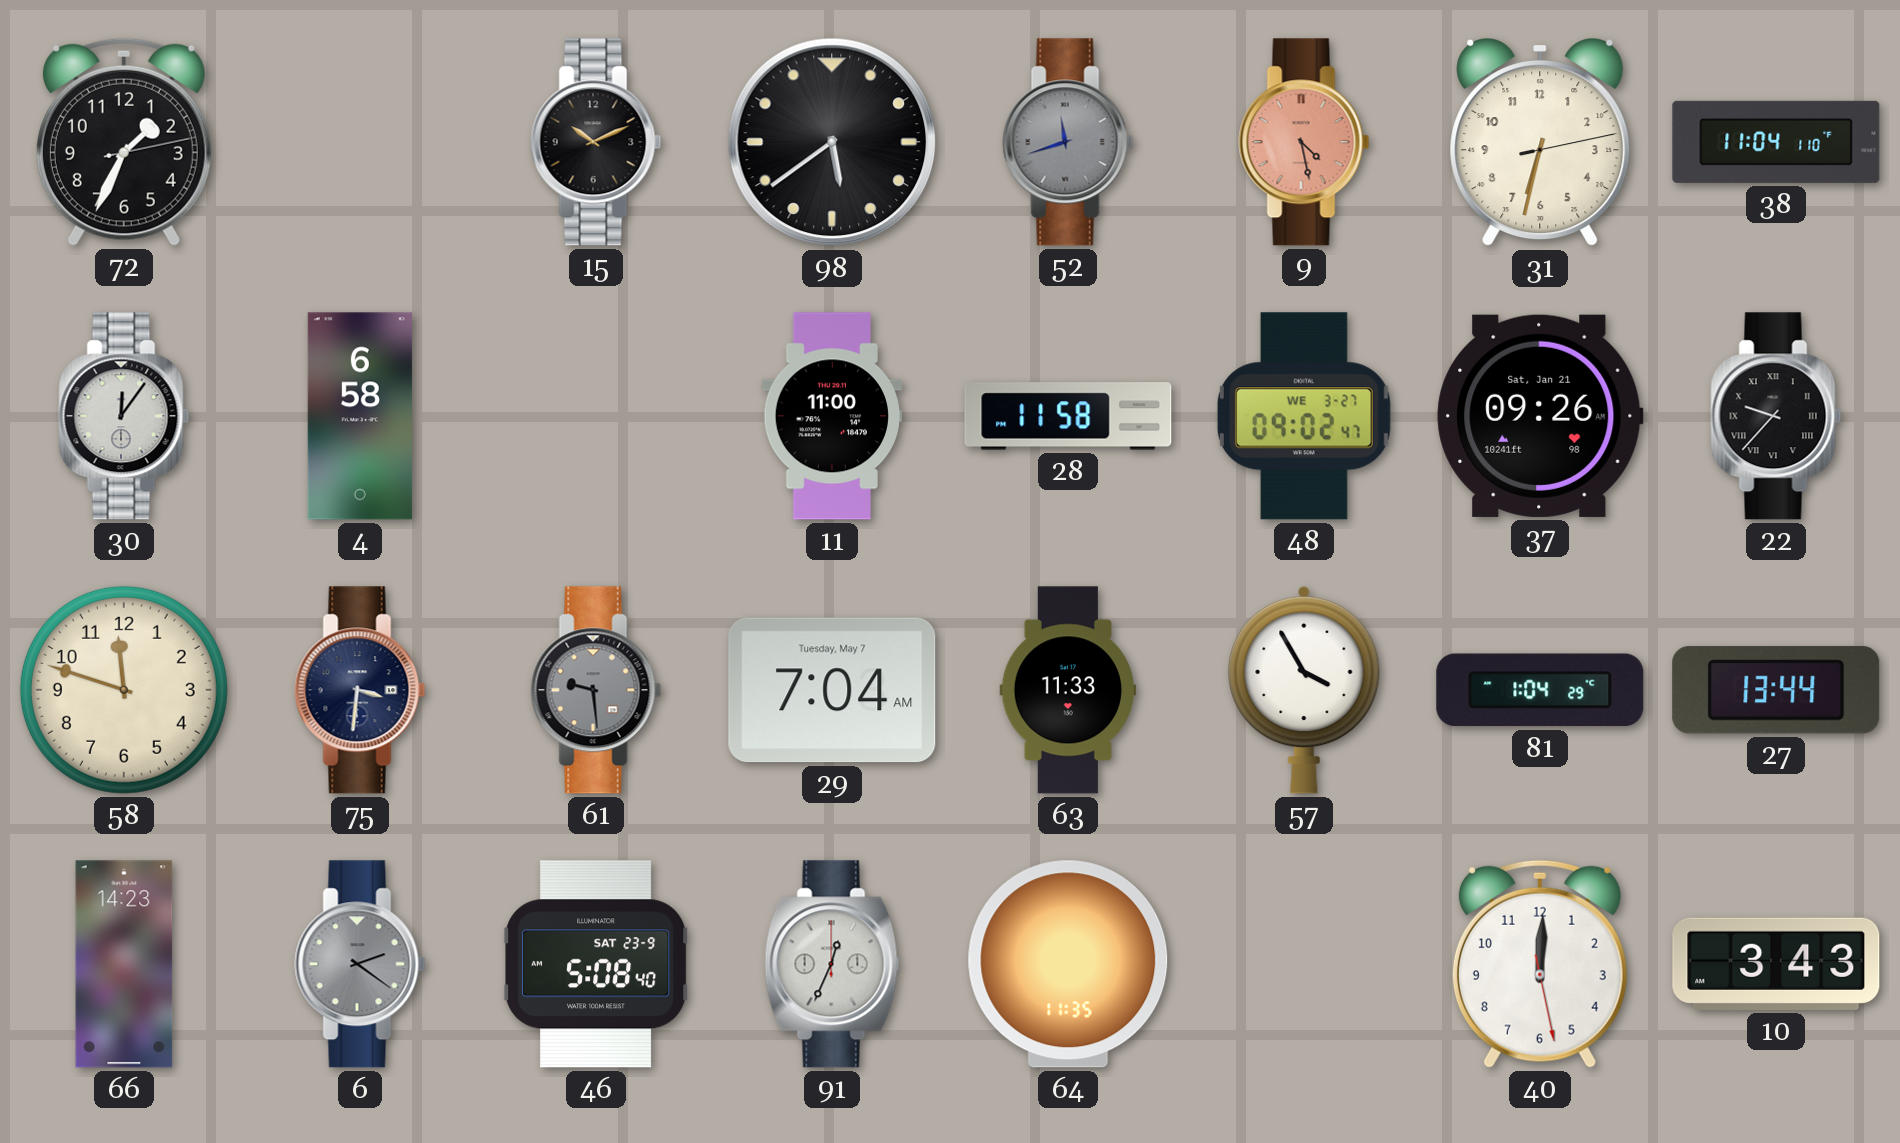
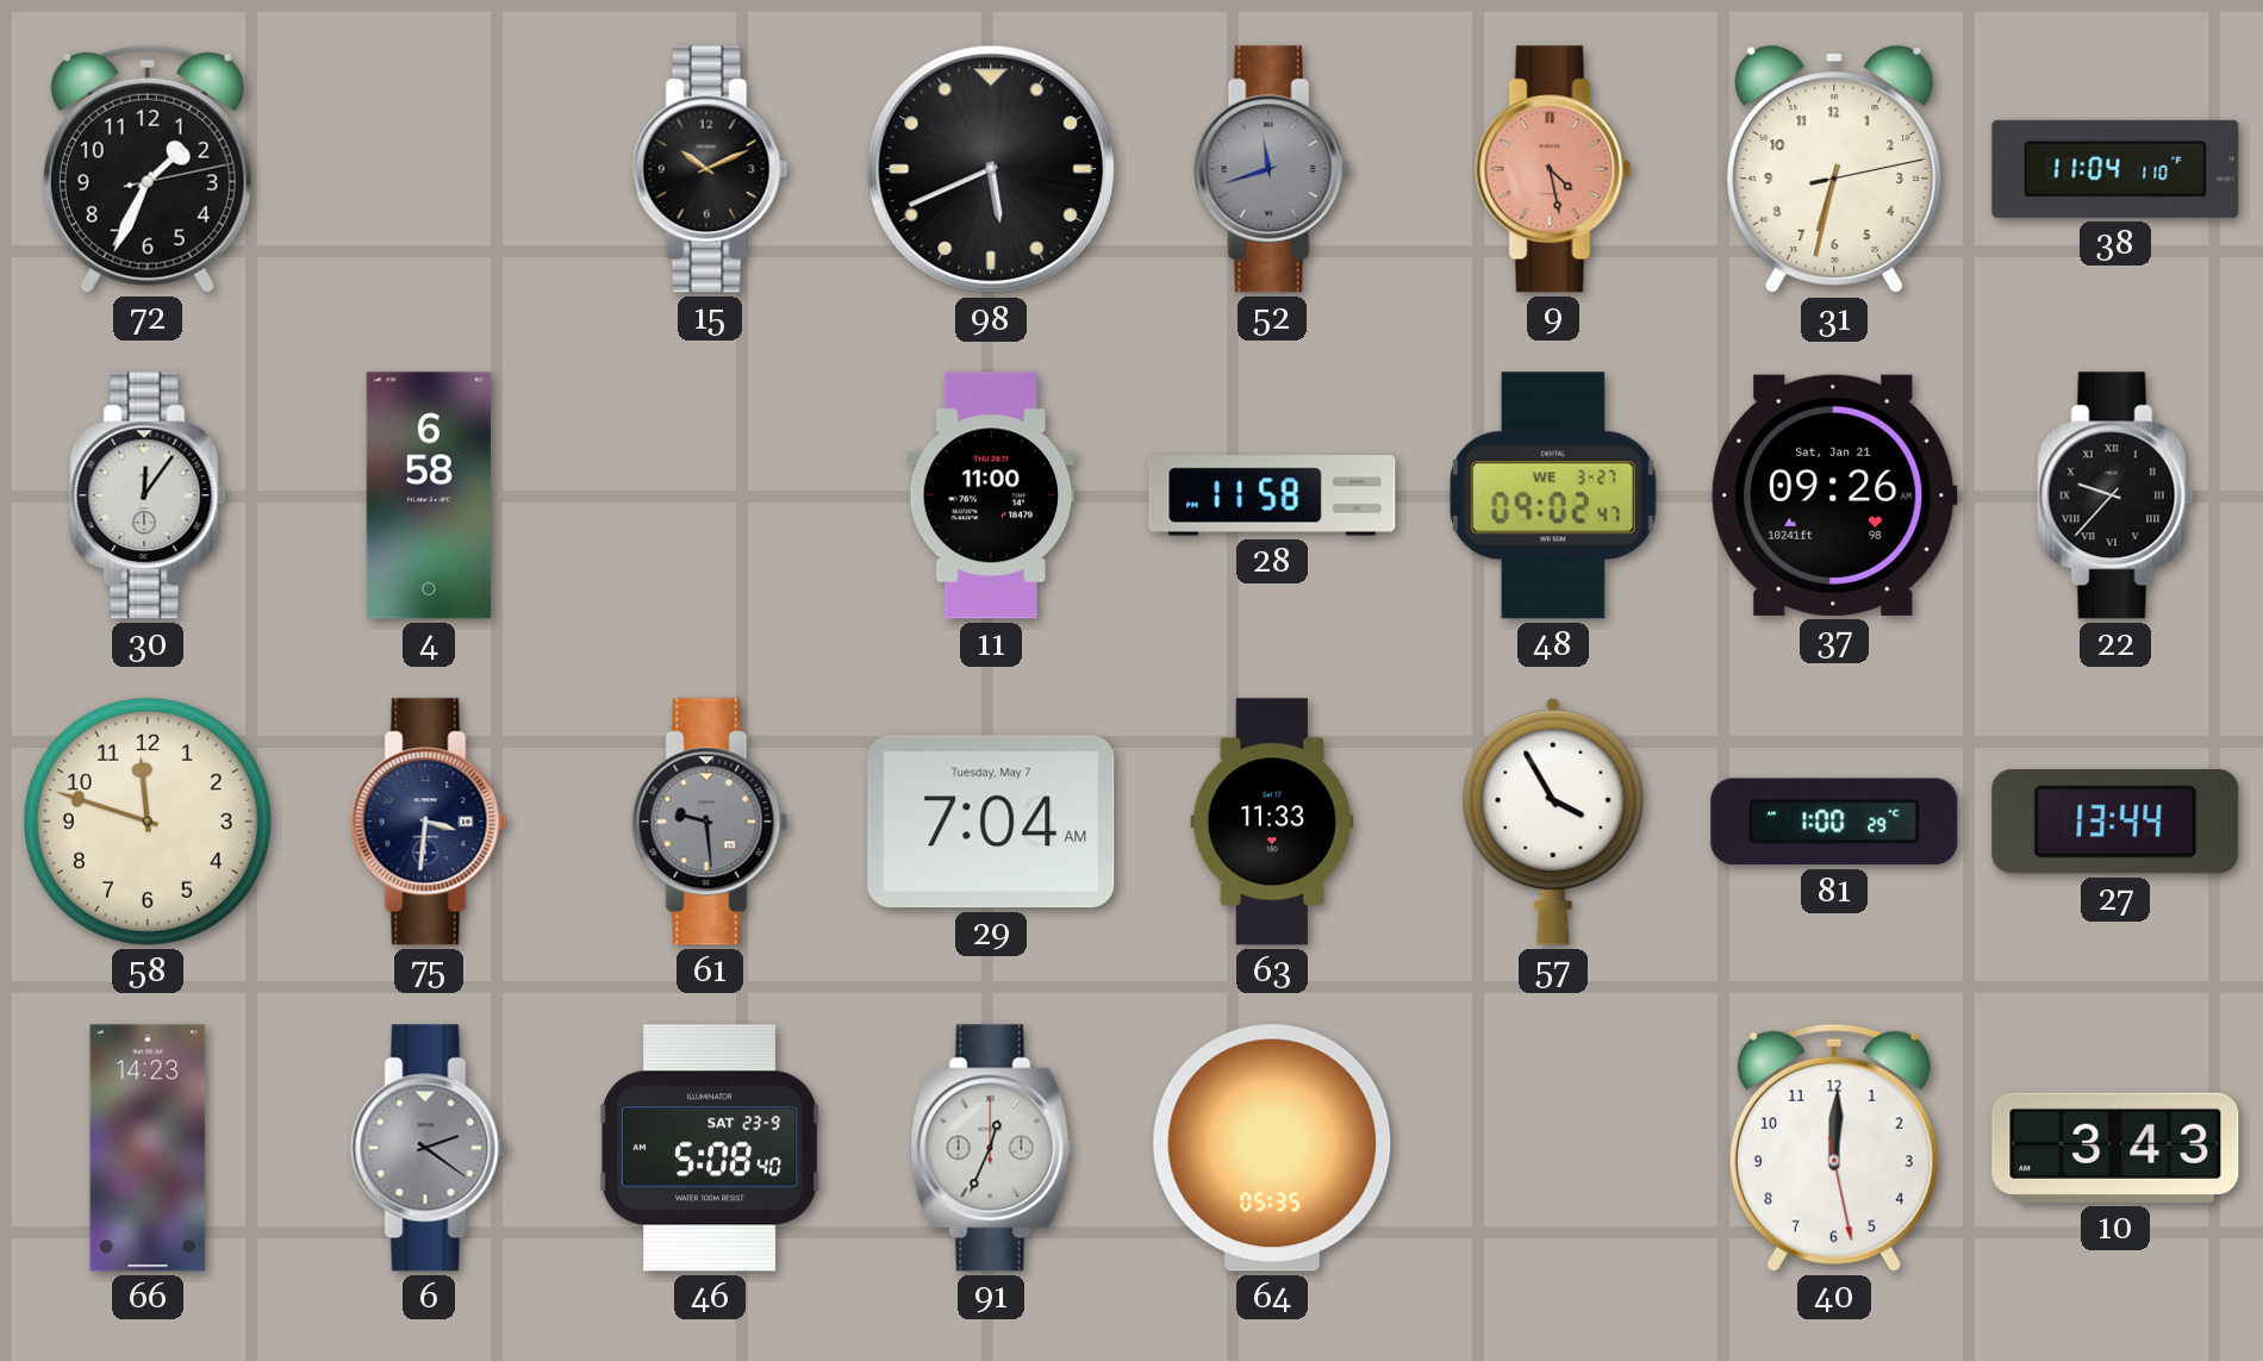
98: 5:39 -> 5:41 (991, 169)
81: 1:04 -> 1:00 (1834, 822)
64: 11:35 -> 05:35 (1272, 1148)
